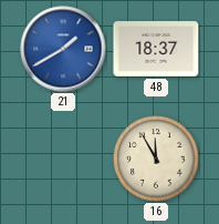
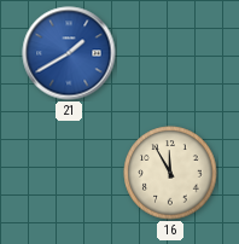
48: 18:37 -> none (156, 49)
